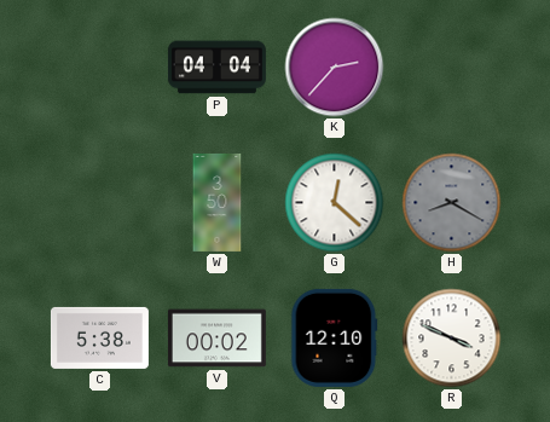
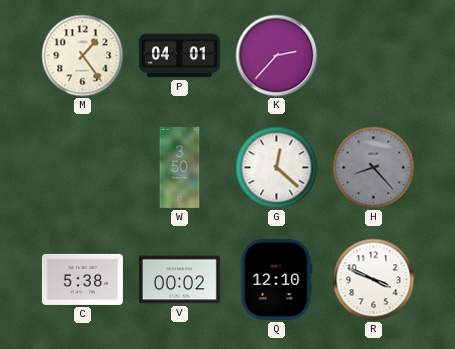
M: none -> 1:24 (83, 56)
P: 04:04 -> 04:01 (179, 56)
H: 8:20 -> 8:23 (374, 168)
